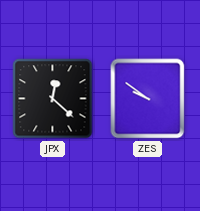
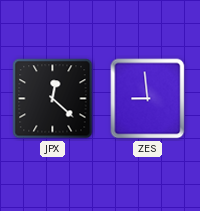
ZES: 9:51 -> 8:59 (148, 99)
